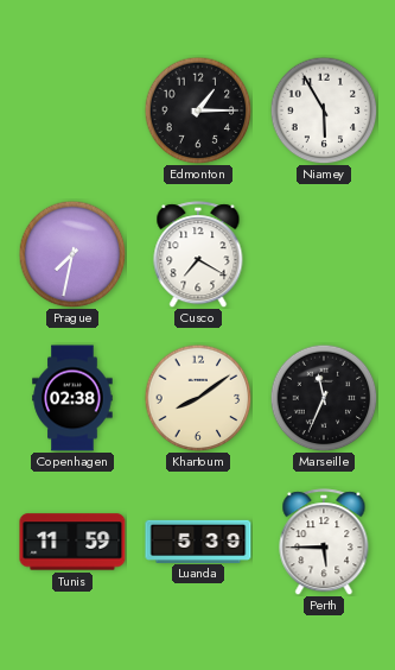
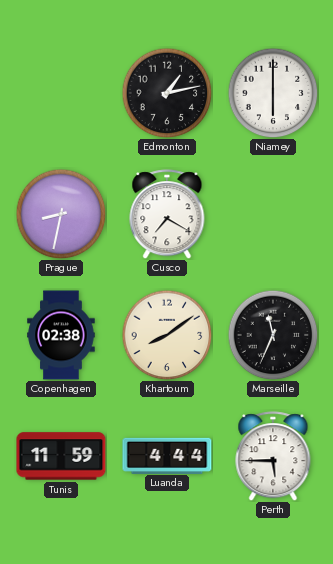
Edmonton: 1:15 -> 1:13 (167, 93)
Niamey: 5:55 -> 6:00 (273, 93)
Prague: 7:32 -> 8:32 (61, 214)
Luanda: 5:39 -> 4:44 (167, 455)
